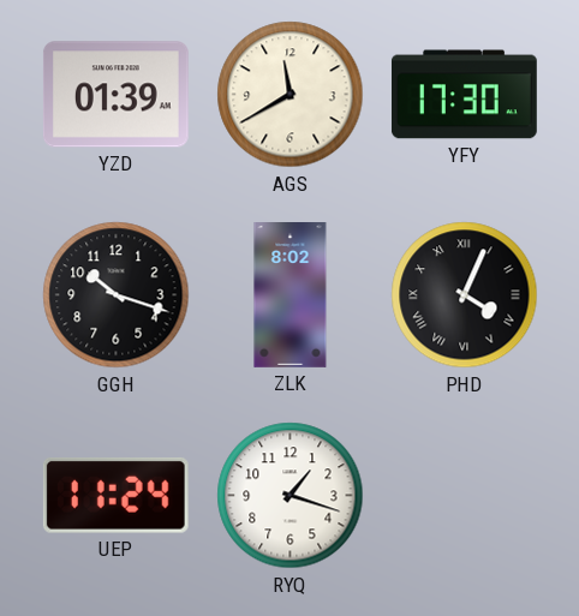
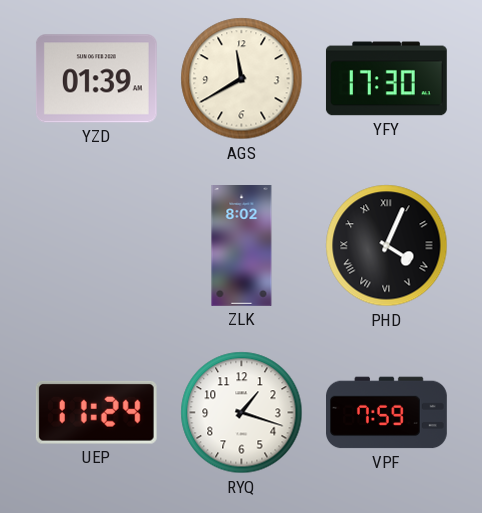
GGH: 10:18 -> none (117, 295)
VPF: none -> 7:59 (387, 413)
